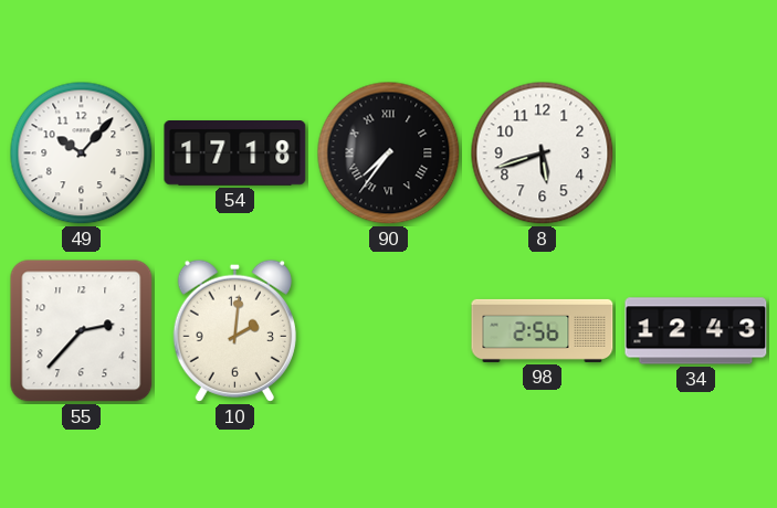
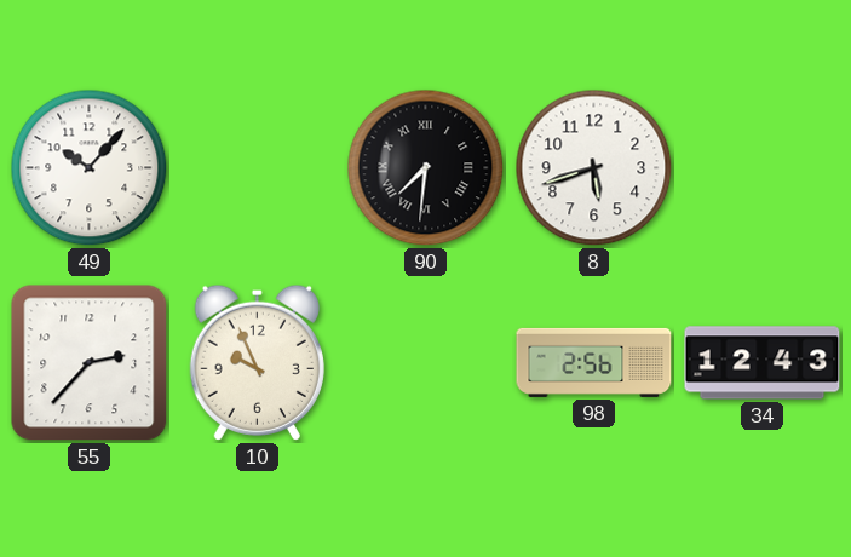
54: 17:18 -> none (235, 154)
90: 7:36 -> 7:31 (426, 168)
10: 2:01 -> 9:56 (257, 362)
